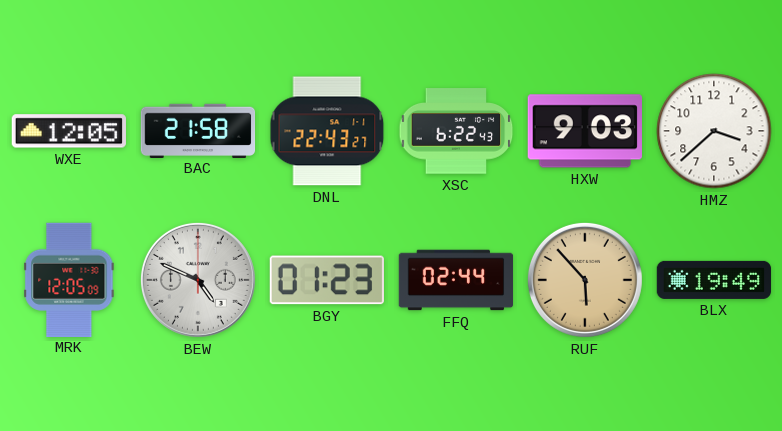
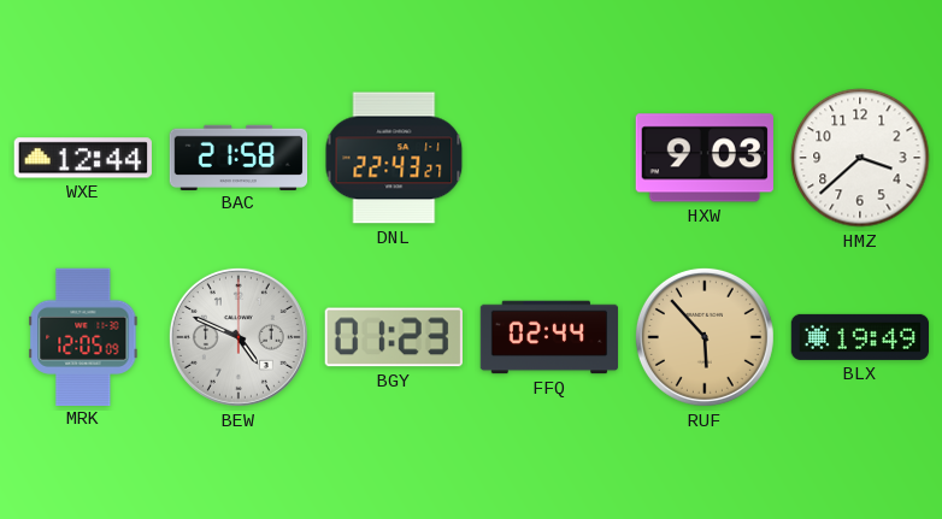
WXE: 12:05 -> 12:44 (83, 158)
XSC: 6:22 -> none (456, 131)
